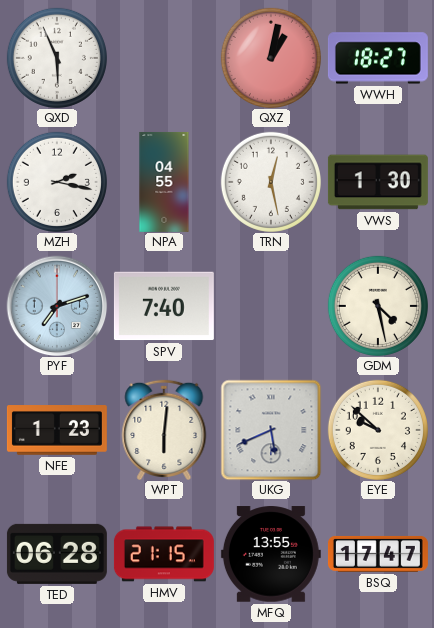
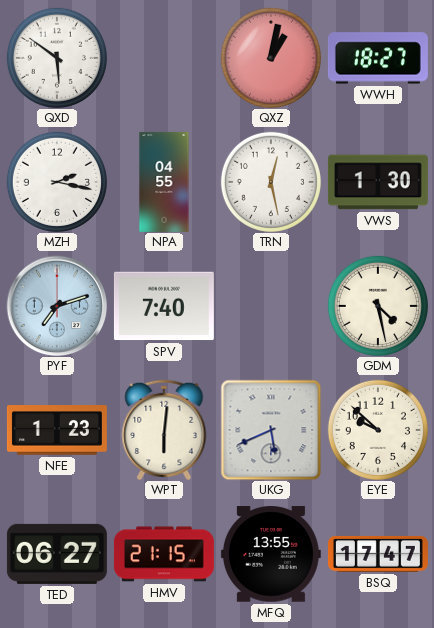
QXD: 5:56 -> 5:51 (57, 58)
TED: 06:28 -> 06:27 (57, 554)
